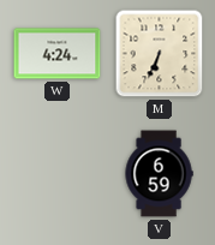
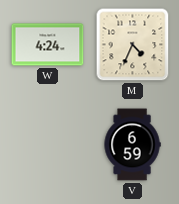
M: 6:34 -> 4:34 (133, 45)
